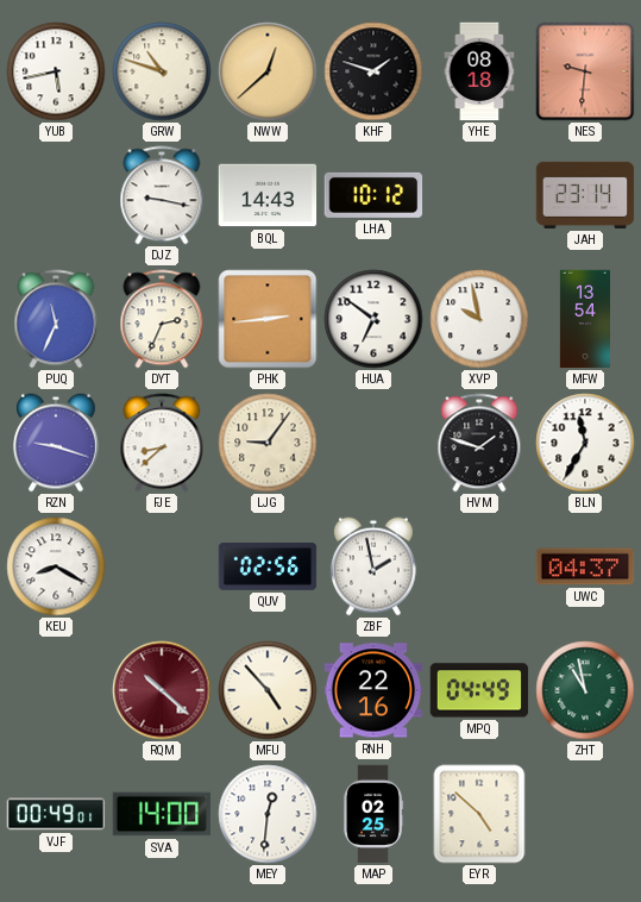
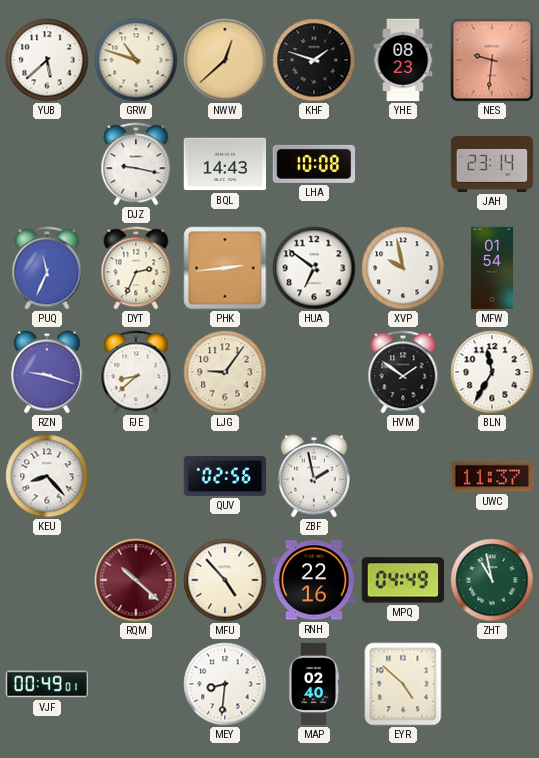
YUB: 5:43 -> 5:38 (47, 60)
YHE: 08:18 -> 08:23 (403, 60)
LHA: 10:12 -> 10:08 (314, 164)
MFW: 13:54 -> 01:54 (491, 268)
HVM: 1:48 -> 1:51 (403, 372)
KEU: 8:20 -> 8:23 (47, 476)
UWC: 04:37 -> 11:37 (492, 476)
SVA: 14:00 -> none (162, 814)
MEY: 12:31 -> 8:31 (225, 684)
MAP: 02:25 -> 02:40 (314, 684)
